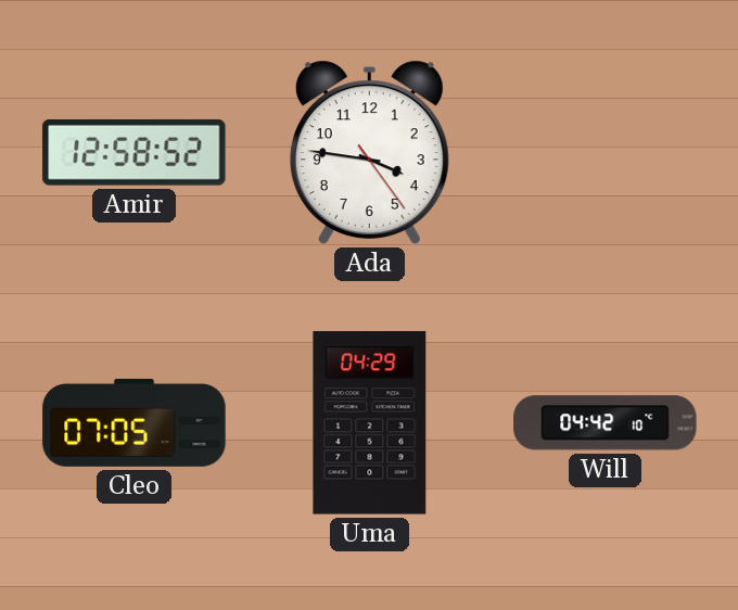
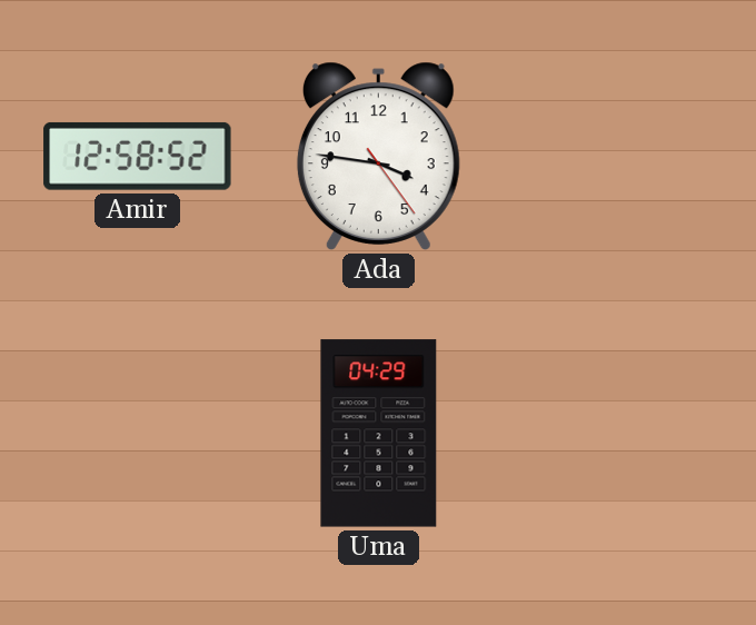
Cleo: 07:05 -> none (135, 423)
Will: 04:42 -> none (606, 423)
